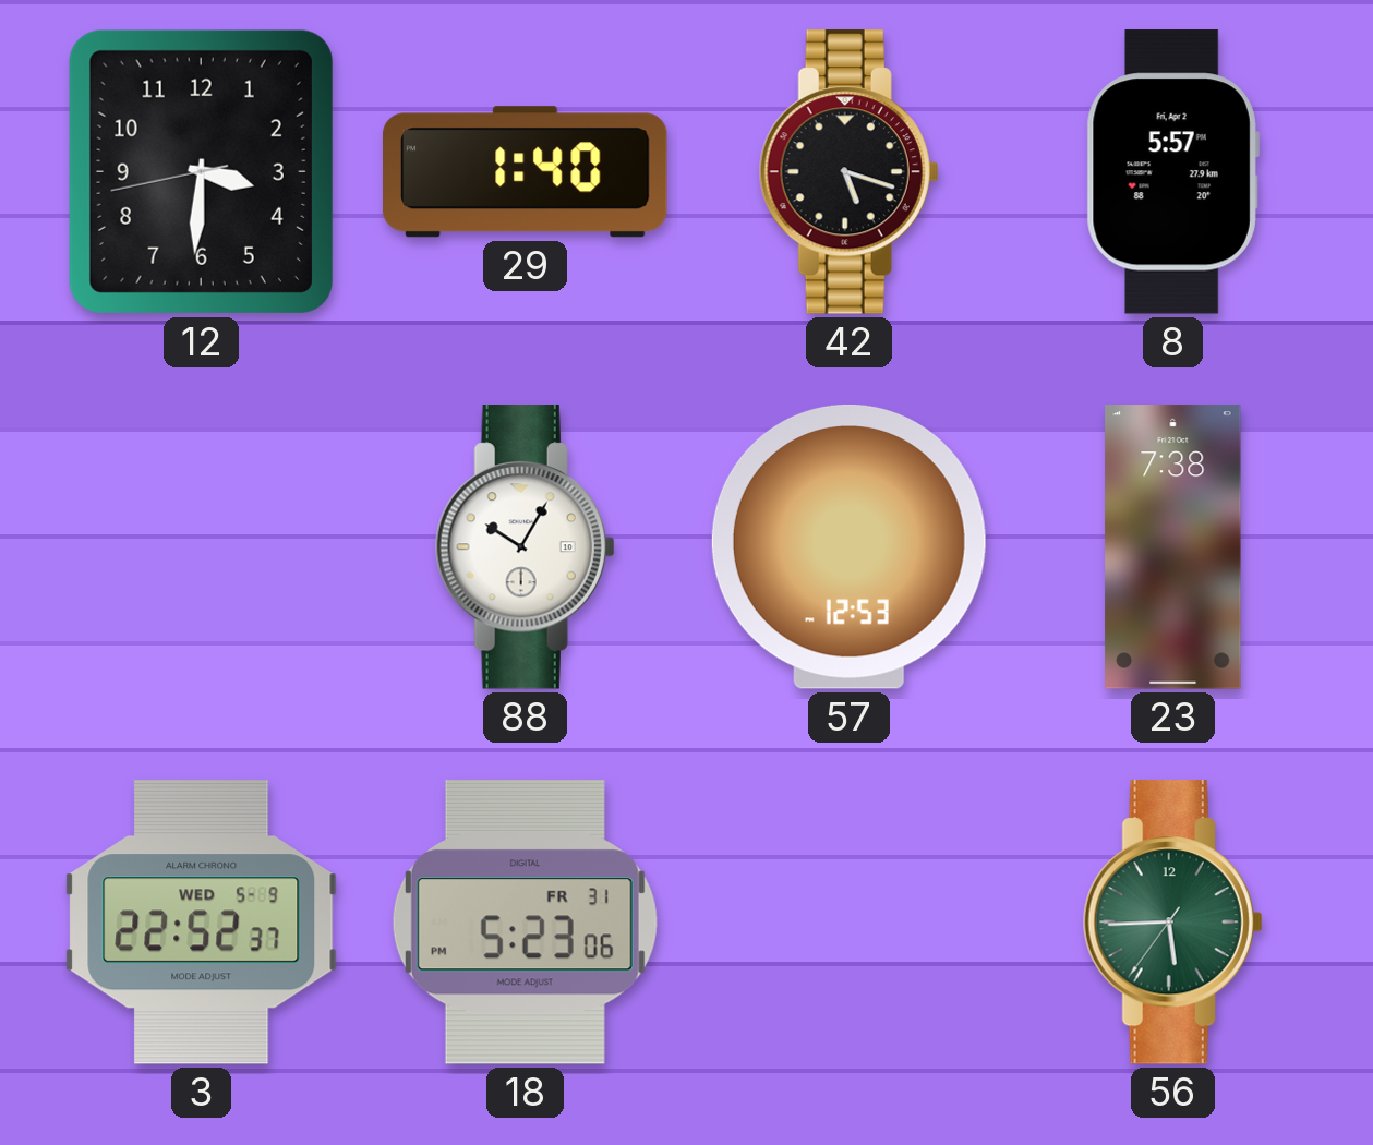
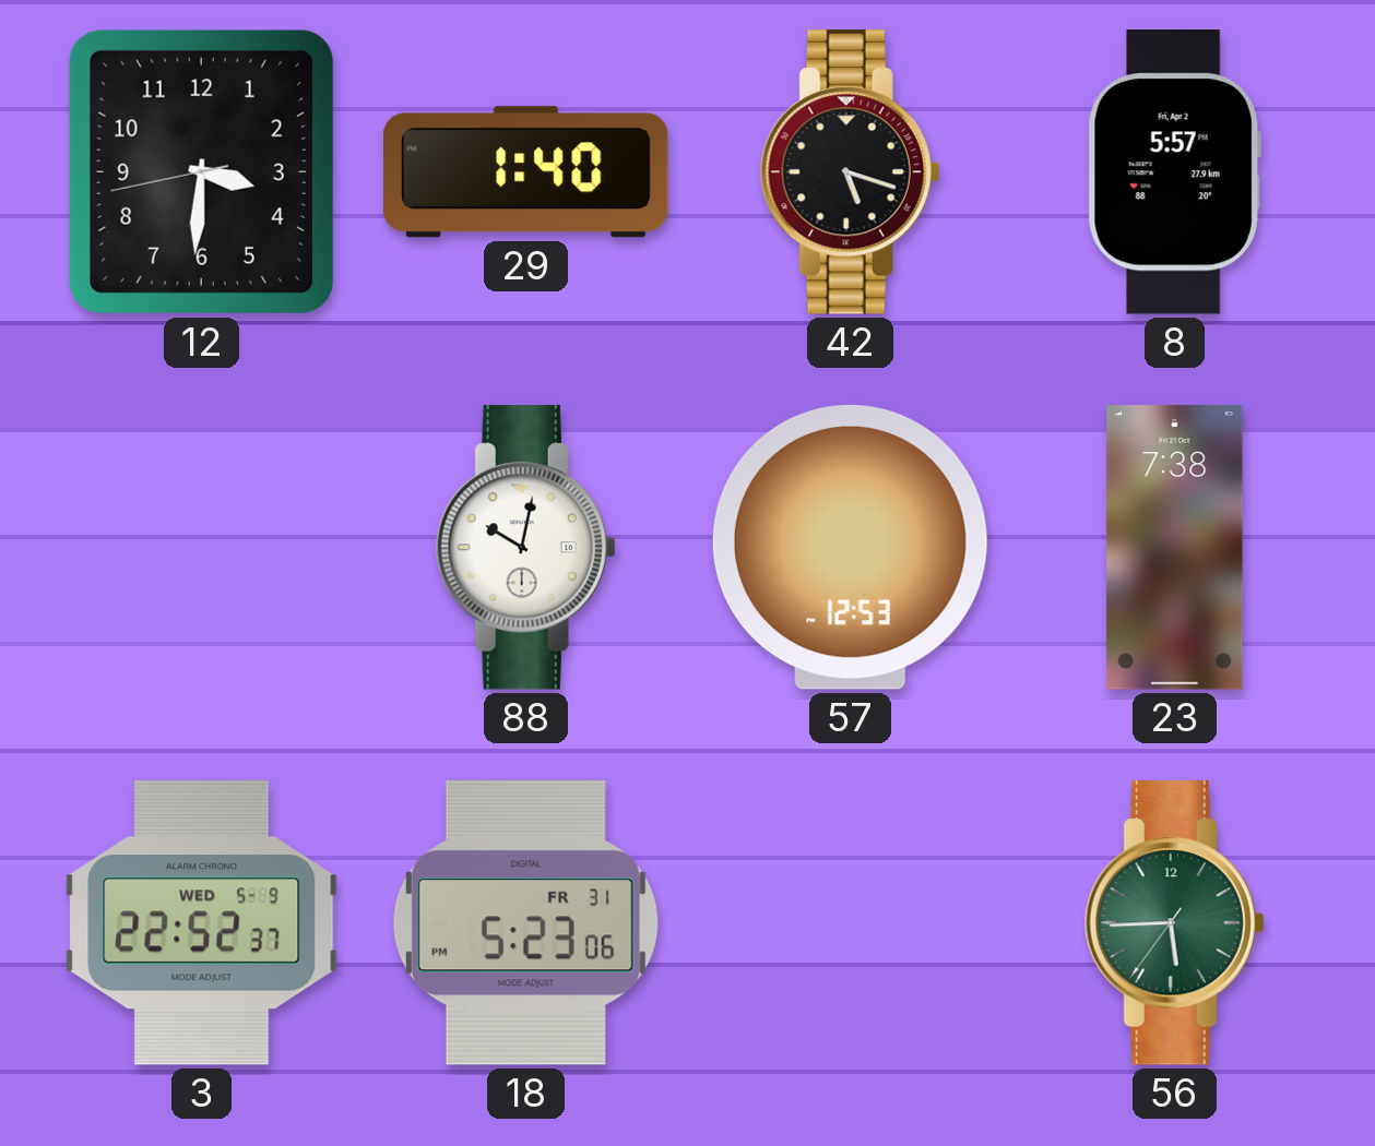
88: 10:05 -> 10:02 (525, 548)
